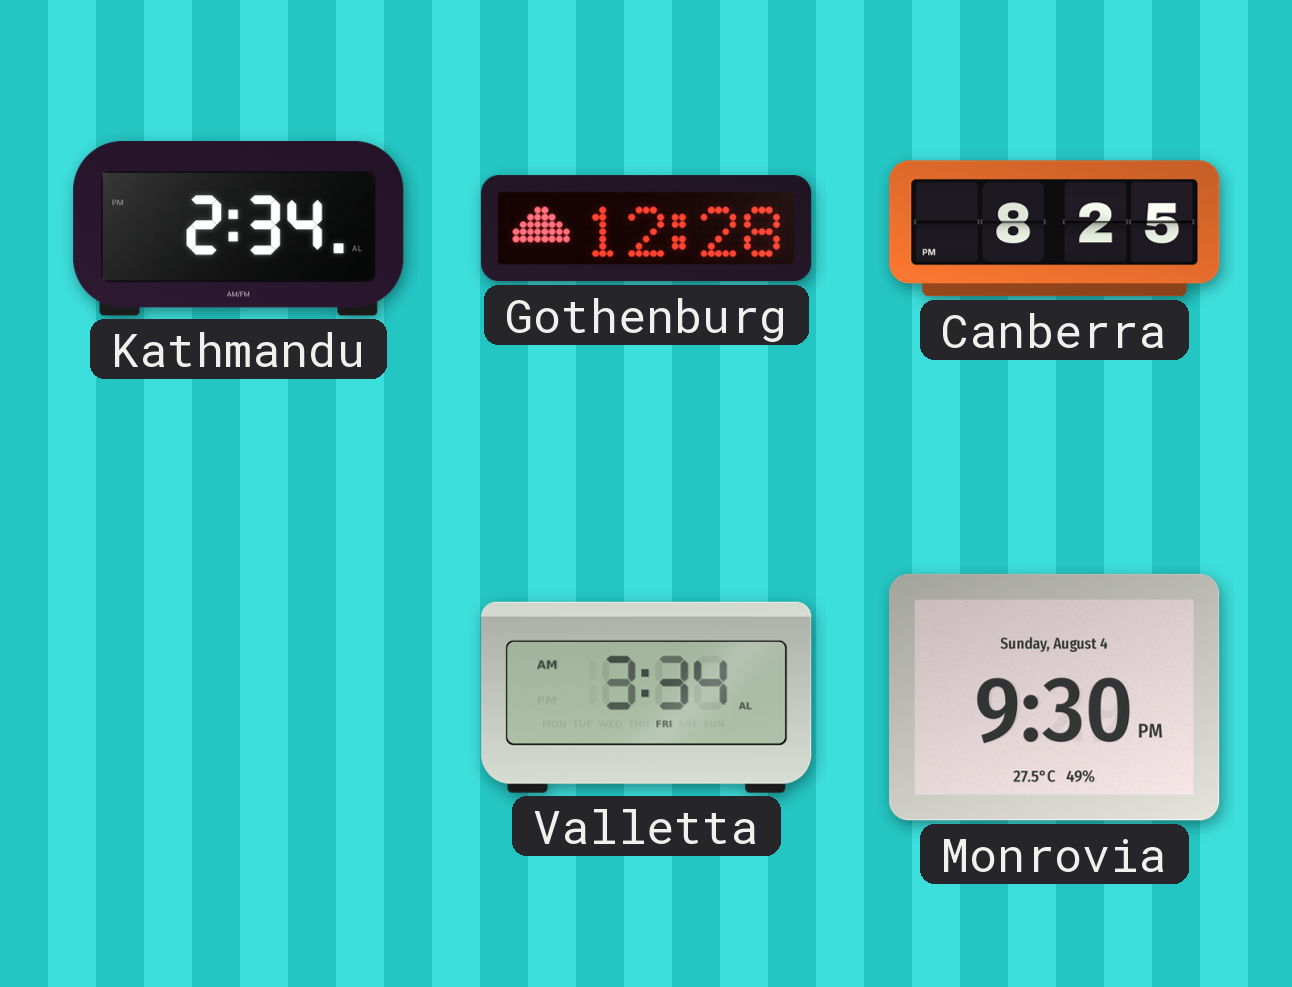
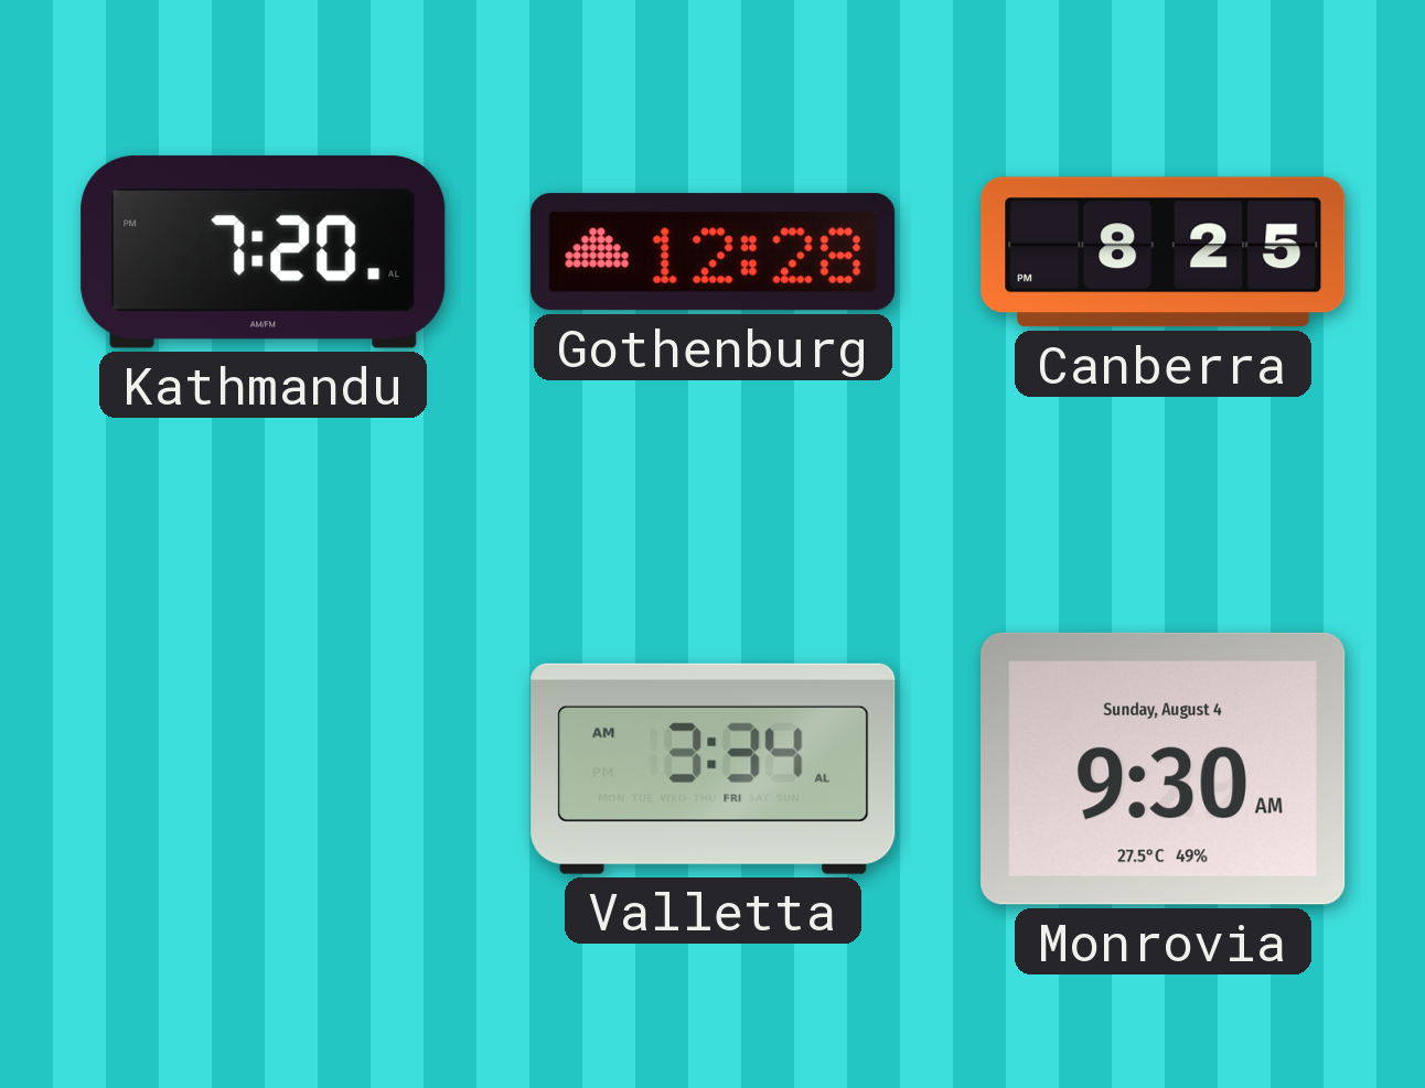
Kathmandu: 2:34 -> 7:20 (264, 252)
Monrovia: 9:30 PM -> 9:30 AM (1164, 768)
